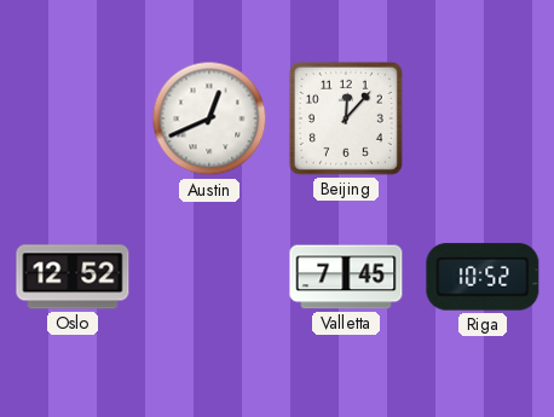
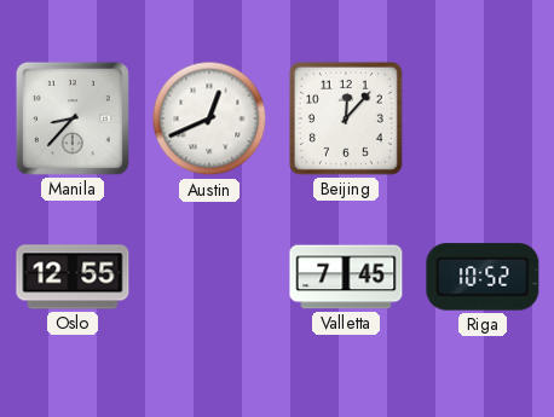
Manila: none -> 8:37 (73, 118)
Oslo: 12:52 -> 12:55 (73, 277)
